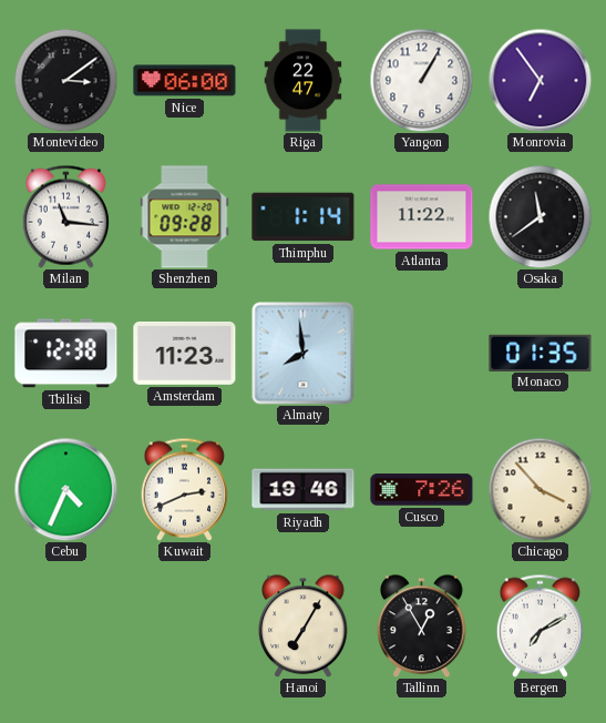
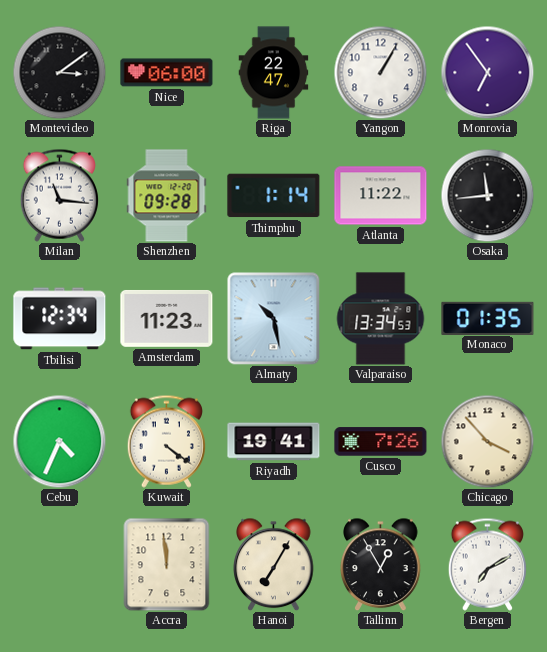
Osaka: 11:39 -> 11:44 (487, 195)
Tbilisi: 12:38 -> 12:34 (60, 319)
Almaty: 7:59 -> 10:28 (273, 318)
Valparaiso: none -> 13:34 (381, 319)
Kuwait: 2:41 -> 4:21 (166, 441)
Riyadh: 19:46 -> 19:41 (274, 442)
Accra: none -> 11:59 (167, 564)
